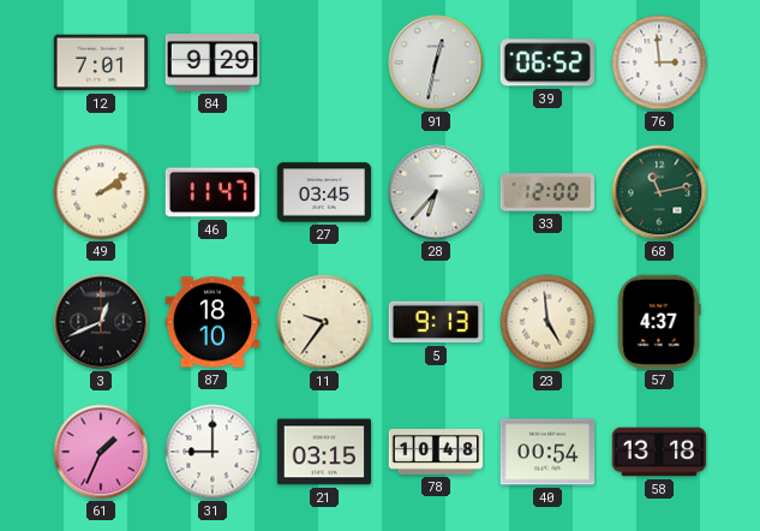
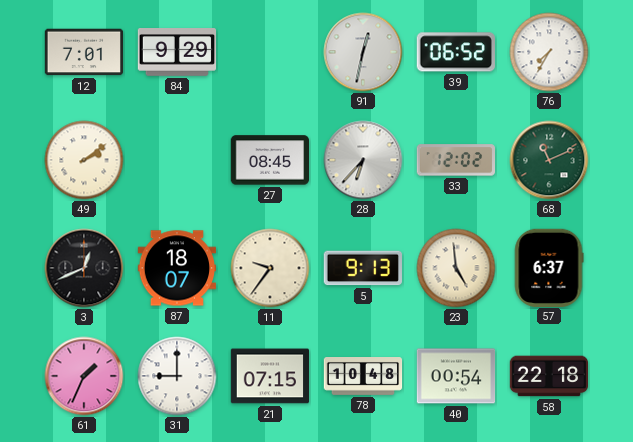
76: 2:59 -> 7:35 (549, 52)
46: 11:47 -> none (211, 192)
27: 03:45 -> 08:45 (270, 160)
33: 12:00 -> 12:02 (455, 160)
68: 11:13 -> 11:11 (549, 160)
87: 18:10 -> 18:07 (177, 268)
57: 4:37 -> 6:37 (549, 267)
21: 03:15 -> 07:15 (270, 376)
58: 13:18 -> 22:18 (549, 376)
